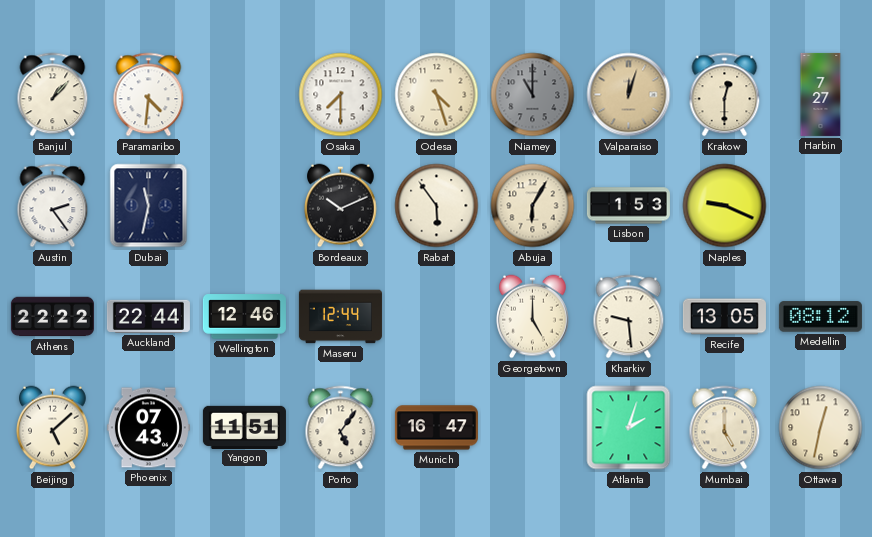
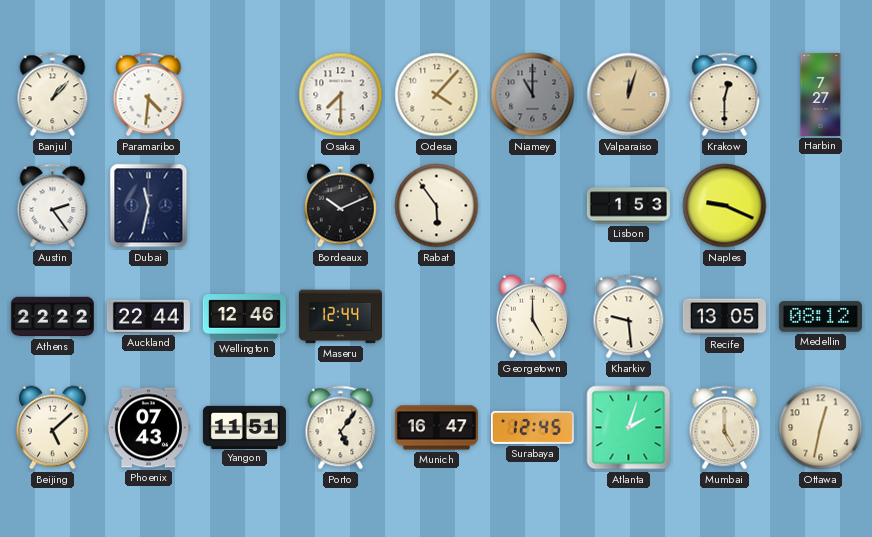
Odesa: 4:27 -> 4:07 (437, 95)
Abuja: 6:05 -> none (533, 206)
Surabaya: none -> 12:45 (532, 427)
